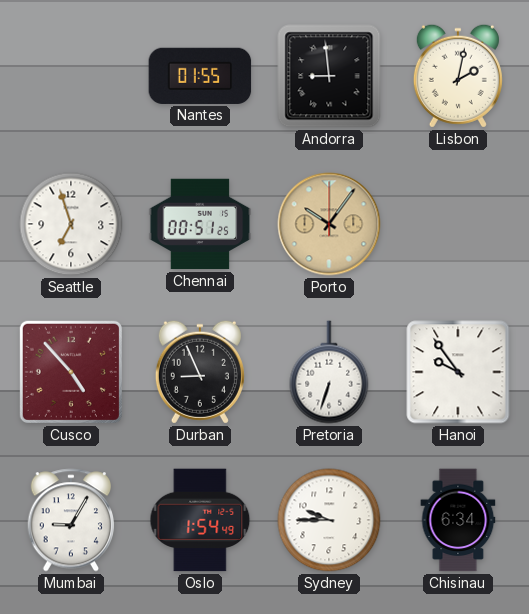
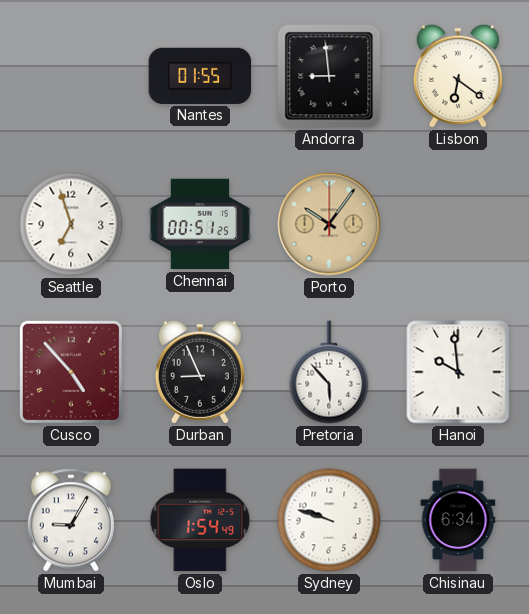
Lisbon: 2:02 -> 6:21 (458, 76)
Pretoria: 6:33 -> 5:53 (329, 372)
Hanoi: 9:54 -> 9:59 (458, 372)
Sydney: 9:45 -> 9:48 (329, 520)
